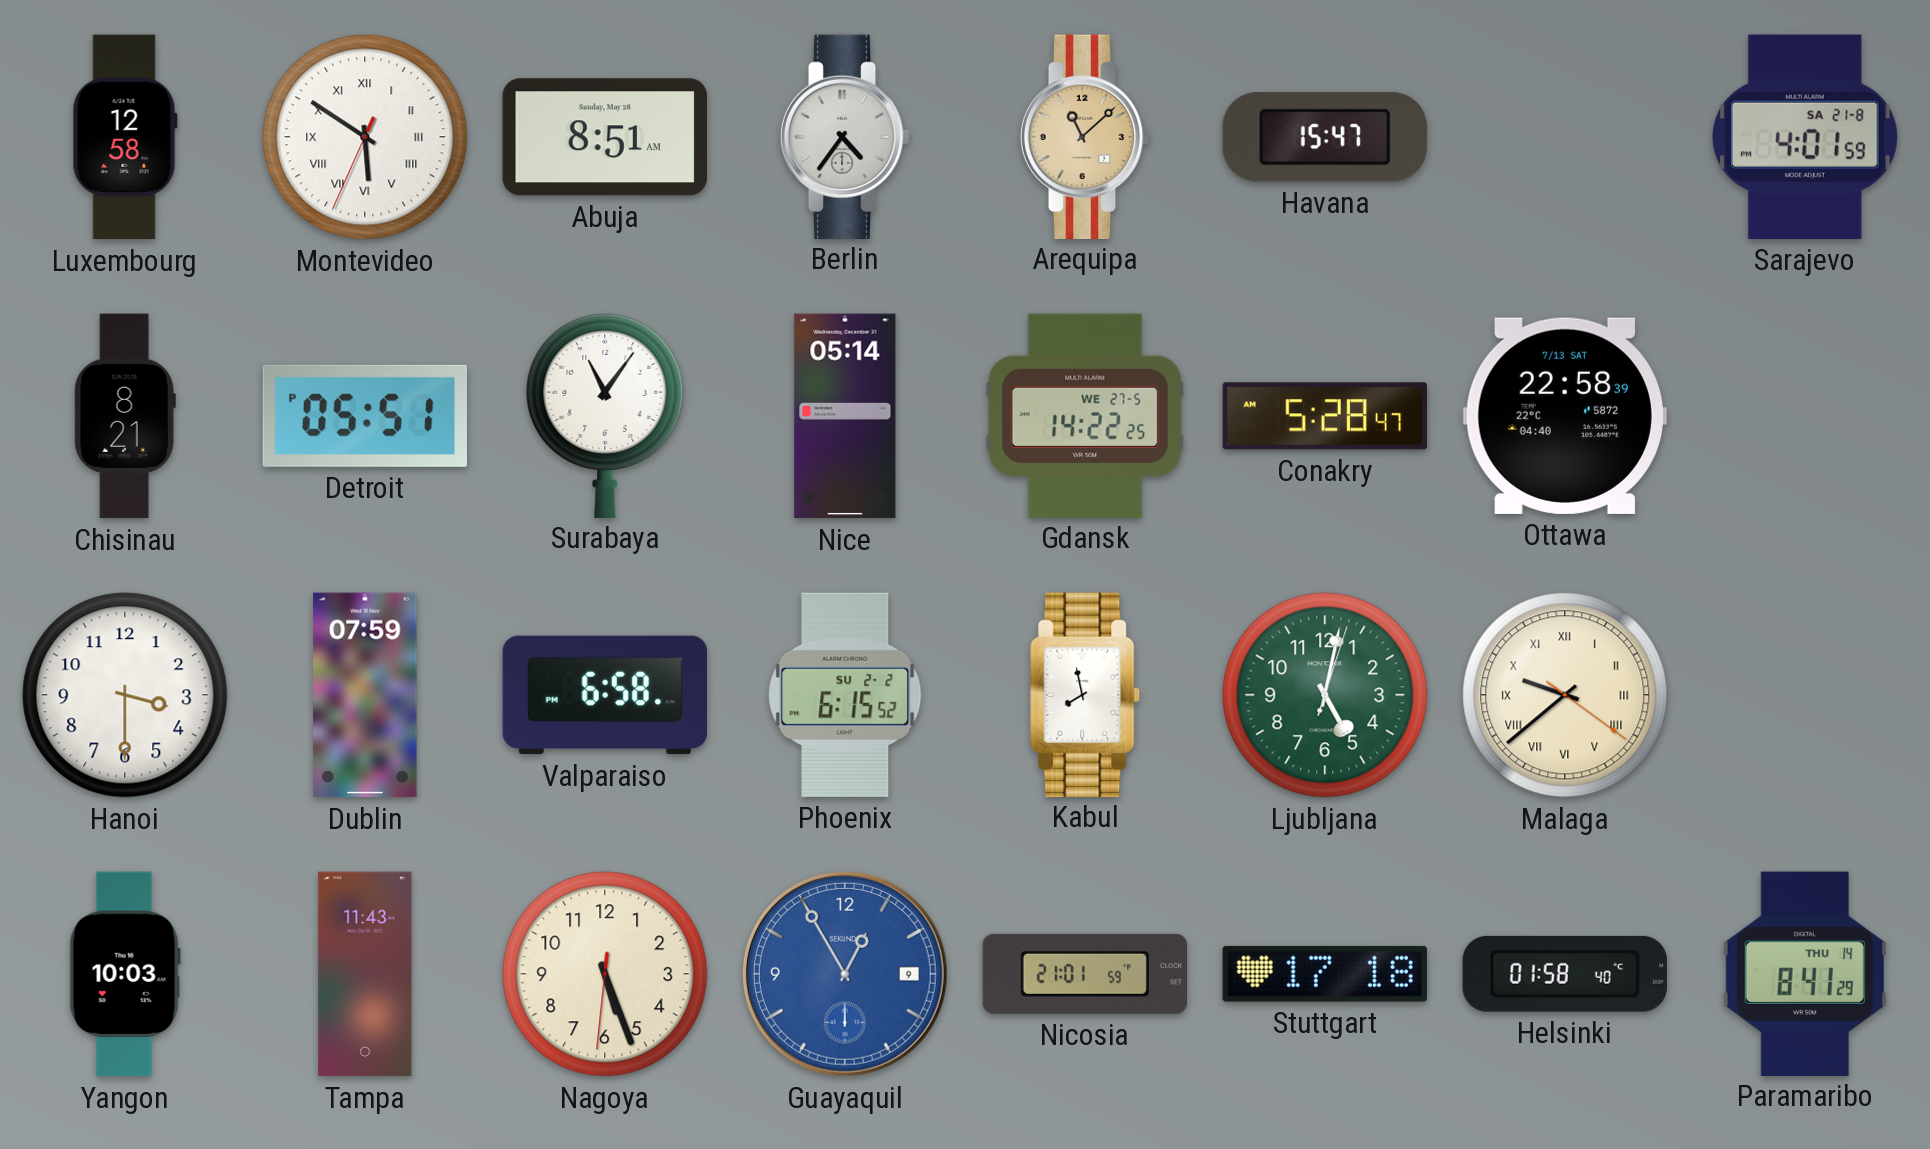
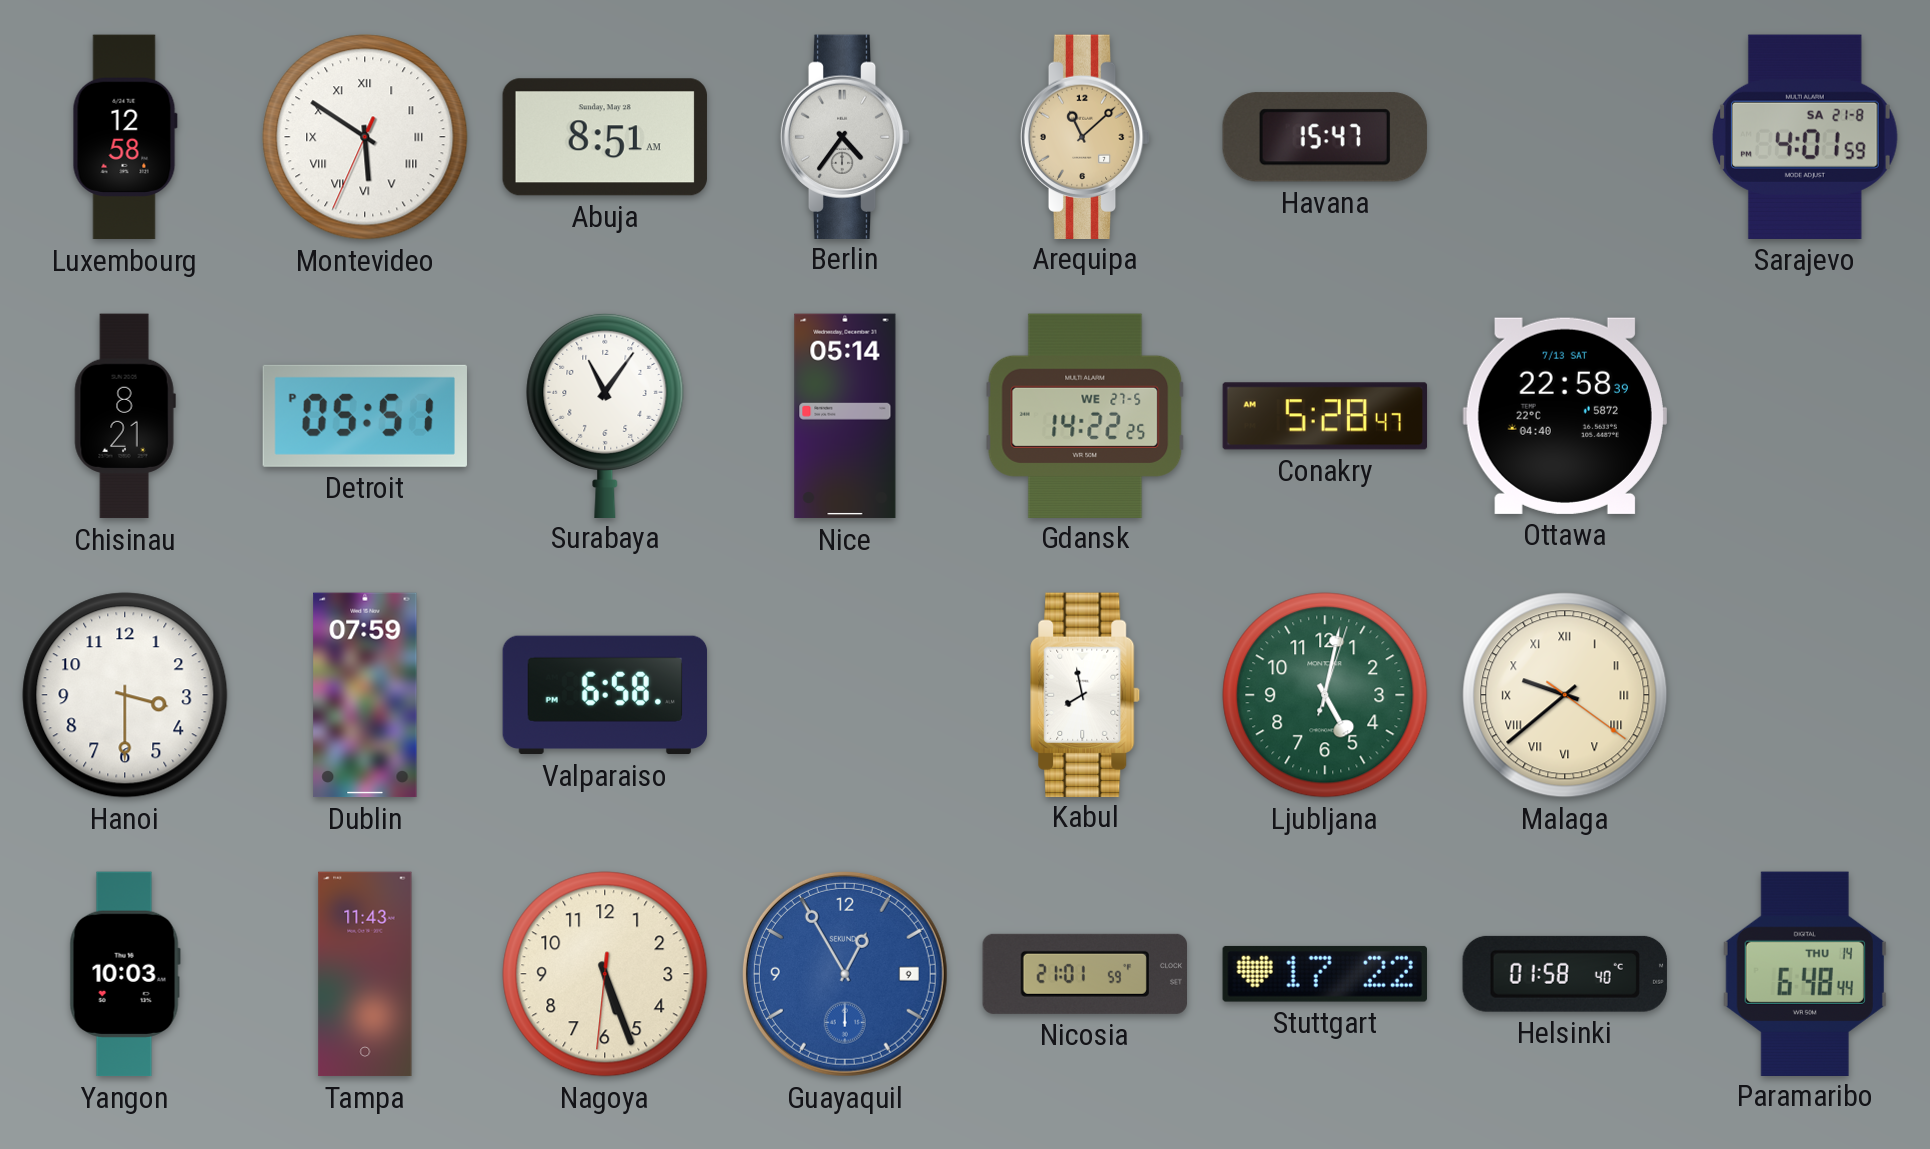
Phoenix: 6:15 -> none (845, 695)
Stuttgart: 17:18 -> 17:22 (1325, 974)
Paramaribo: 8:41 -> 6:48 (1805, 973)
